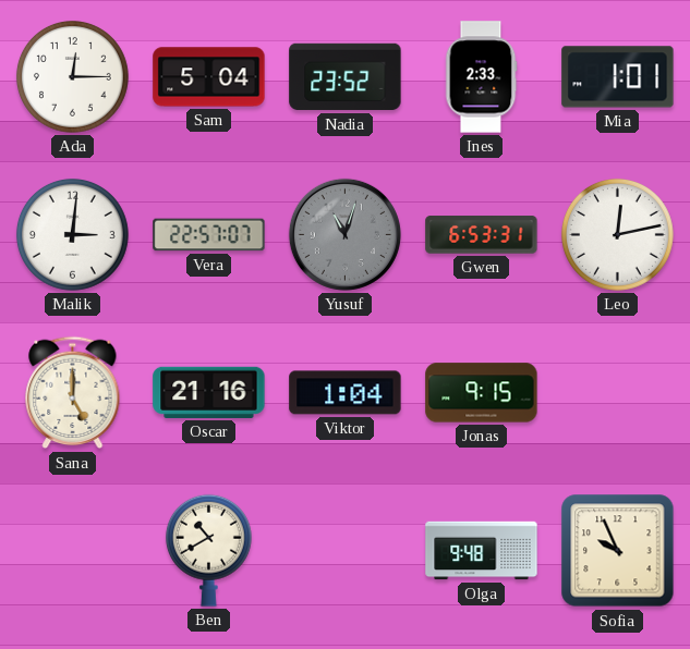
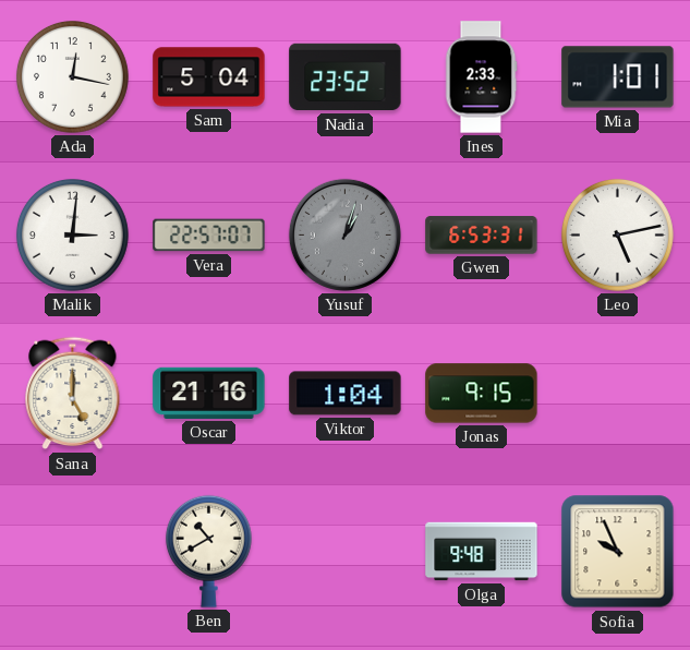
Ada: 12:15 -> 12:17 (72, 76)
Yusuf: 11:03 -> 1:03 (344, 234)
Leo: 12:13 -> 5:13 (617, 234)
